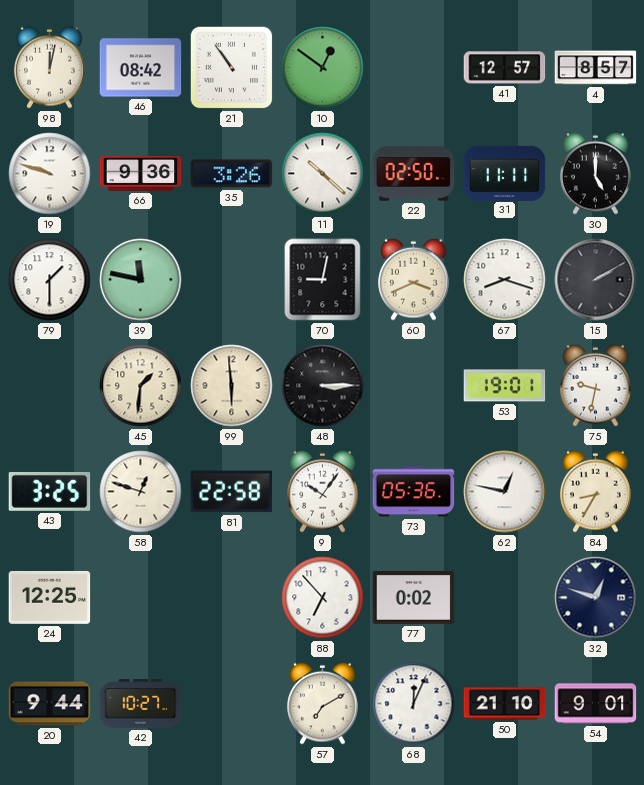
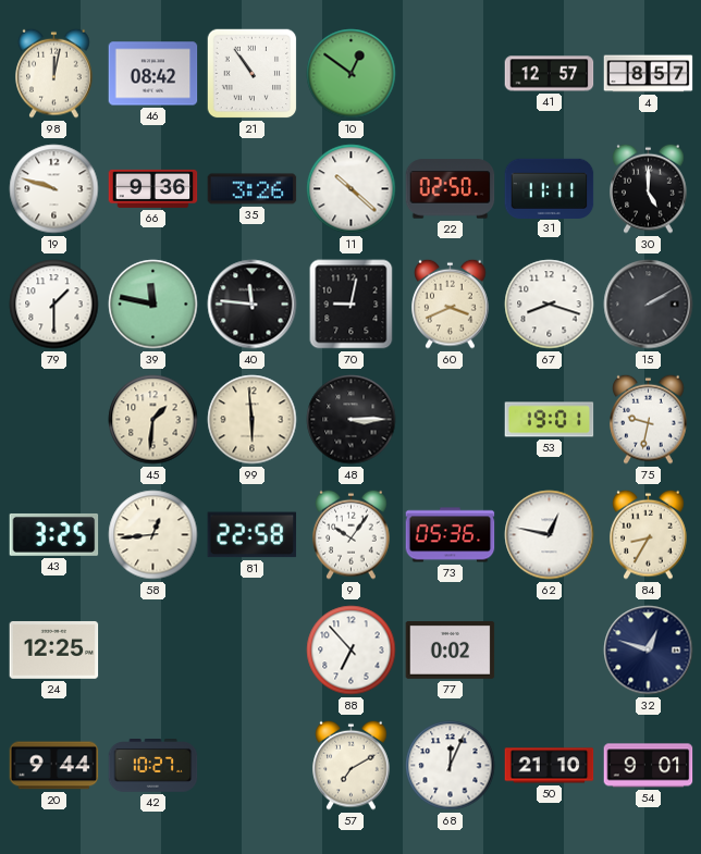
40: none -> 11:46 (253, 305)
58: 12:48 -> 12:44 (153, 535)
